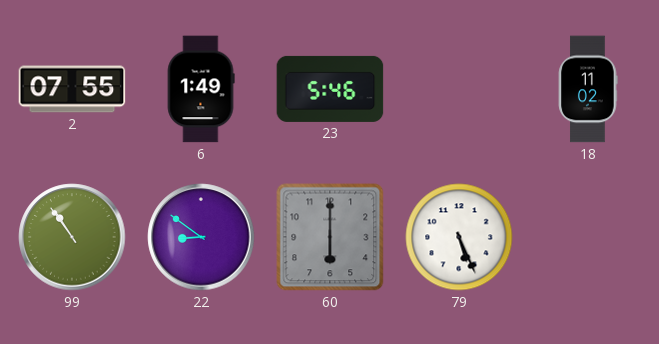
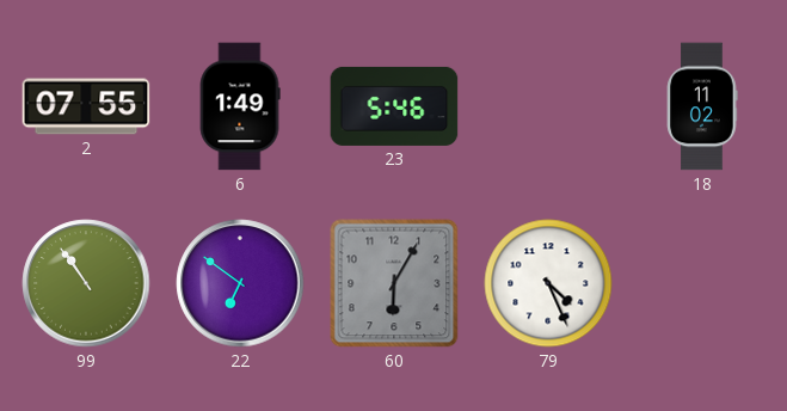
22: 8:51 -> 6:51 (240, 283)
60: 6:00 -> 6:05 (394, 283)
79: 5:26 -> 4:26 (548, 283)
